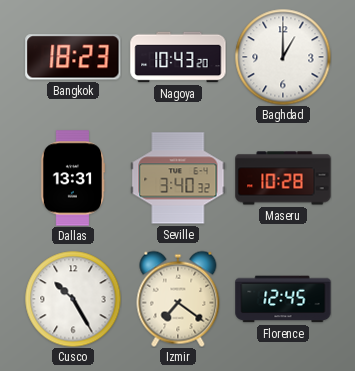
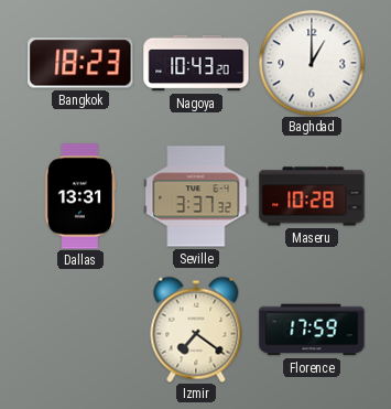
Seville: 3:40 -> 3:37 (196, 196)
Cusco: 10:25 -> none (73, 299)
Florence: 12:45 -> 17:59 (312, 330)
